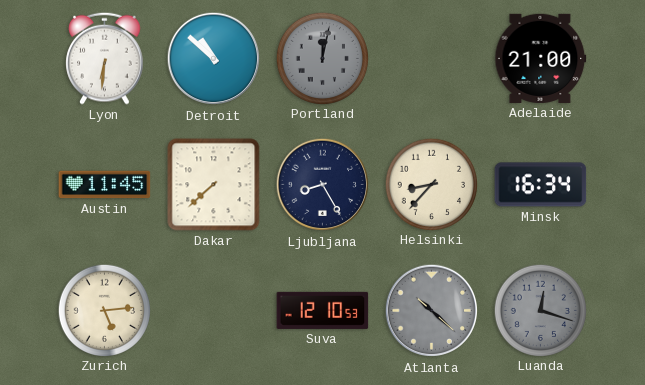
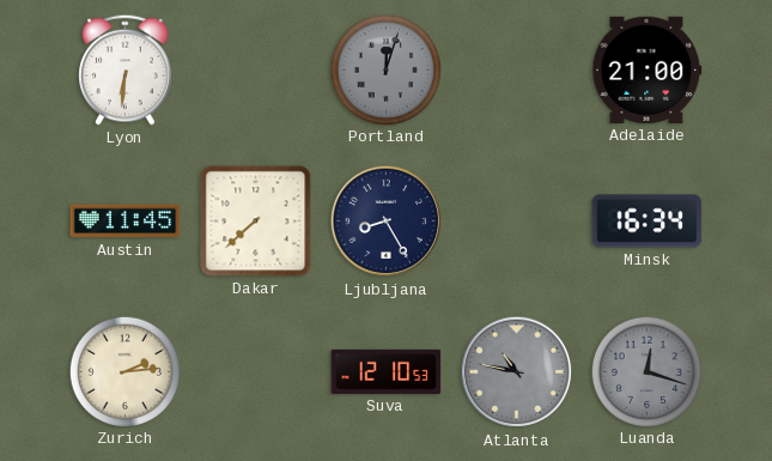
Detroit: 10:52 -> none (214, 59)
Portland: 12:02 -> 12:03 (385, 69)
Helsinki: 8:37 -> none (431, 184)
Zurich: 5:14 -> 2:14 (124, 371)
Atlanta: 10:22 -> 10:47 (517, 372)
